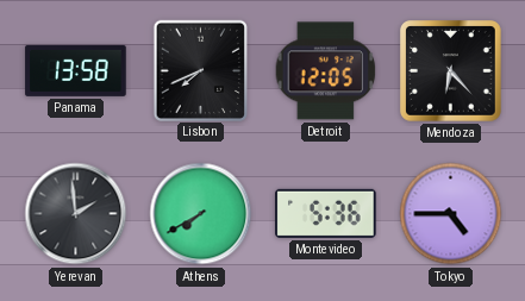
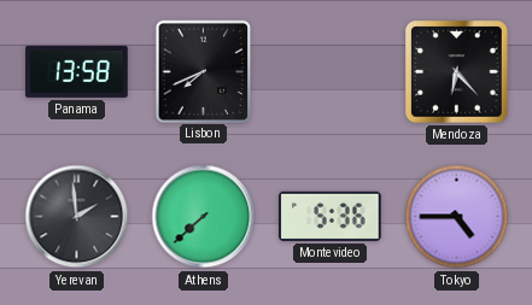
Detroit: 12:05 -> none (326, 71)
Athens: 7:40 -> 7:38 (204, 217)
